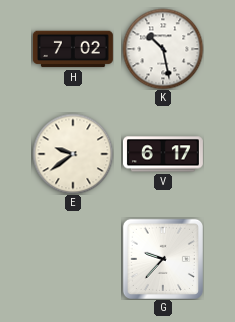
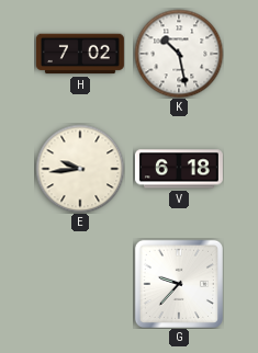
E: 9:39 -> 9:44 (80, 169)
V: 6:17 -> 6:18 (179, 169)
